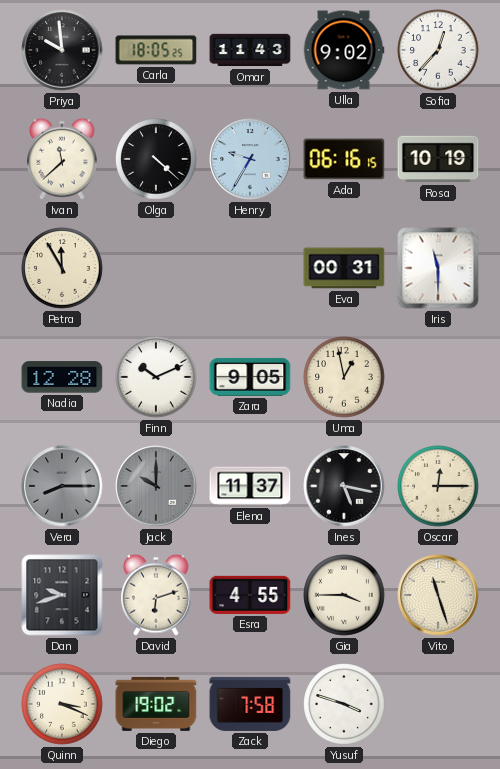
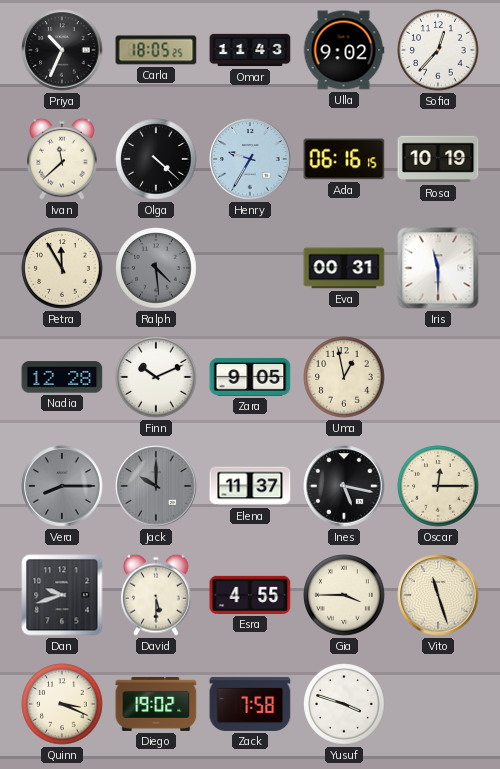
Priya: 9:59 -> 10:34 (62, 50)
Ralph: none -> 4:29 (156, 268)
David: 6:12 -> 5:30 (156, 595)
